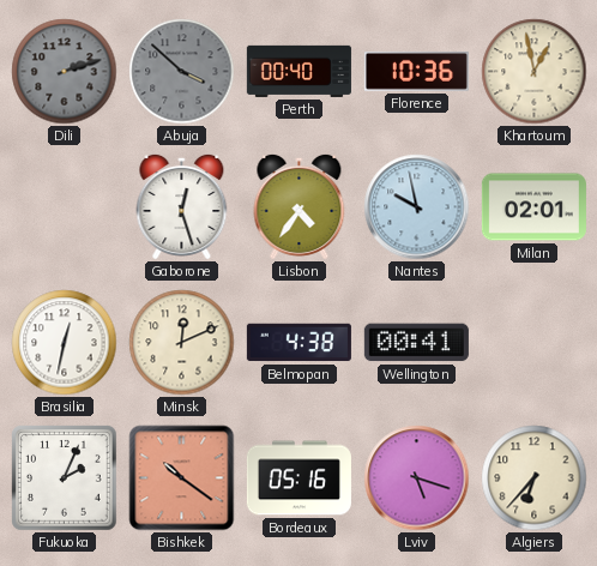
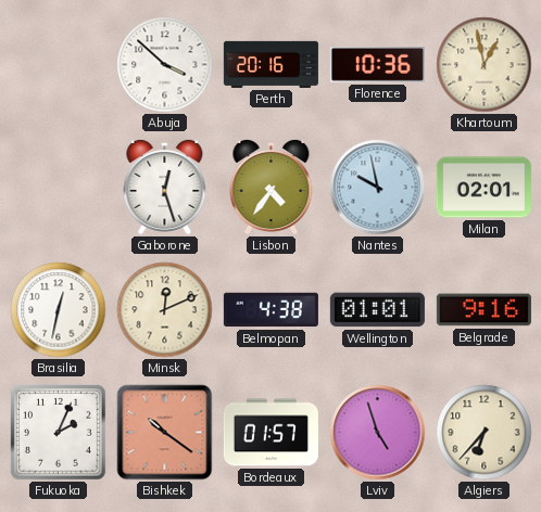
Dili: 2:12 -> none (65, 72)
Abuja dial: grey -> white (165, 65)
Perth: 00:40 -> 20:16 (270, 64)
Wellington: 00:41 -> 01:01 (377, 310)
Belgrade: none -> 9:16 (483, 310)
Bordeaux: 05:16 -> 01:57 (270, 433)
Lviv: 5:18 -> 4:57 (378, 433)
